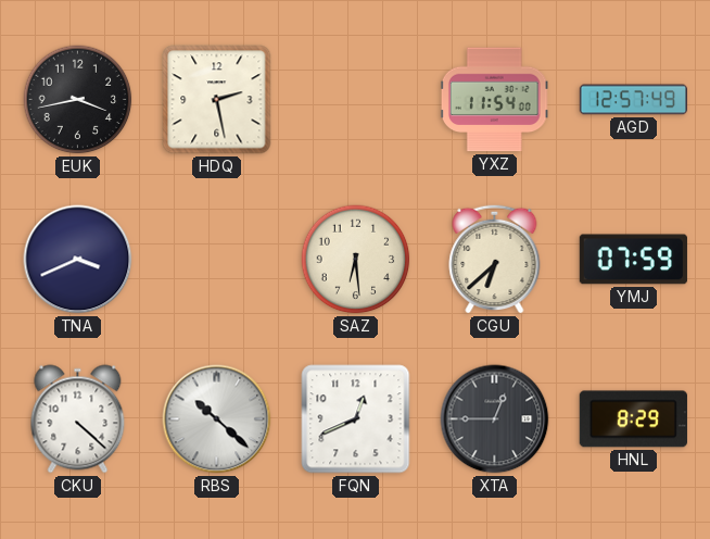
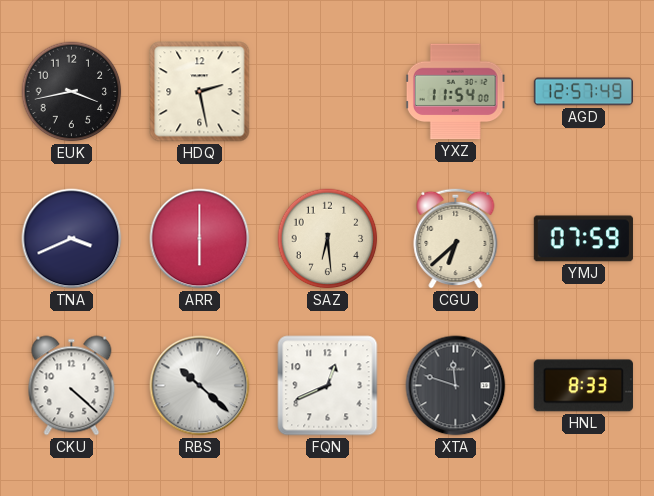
ARR: none -> 6:00 (200, 239)
XTA: 12:45 -> 11:48 (456, 386)
HNL: 8:29 -> 8:33 (583, 386)
